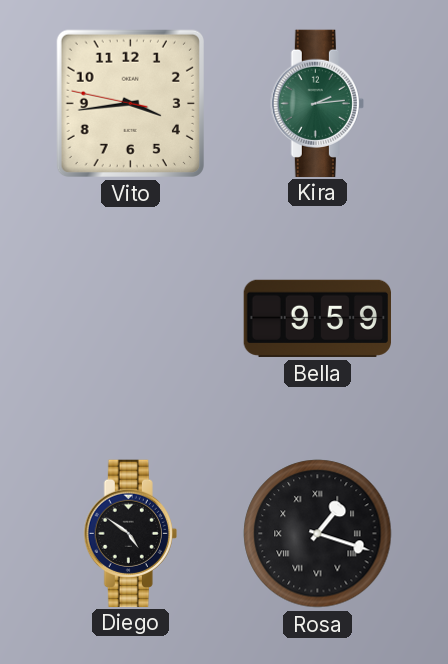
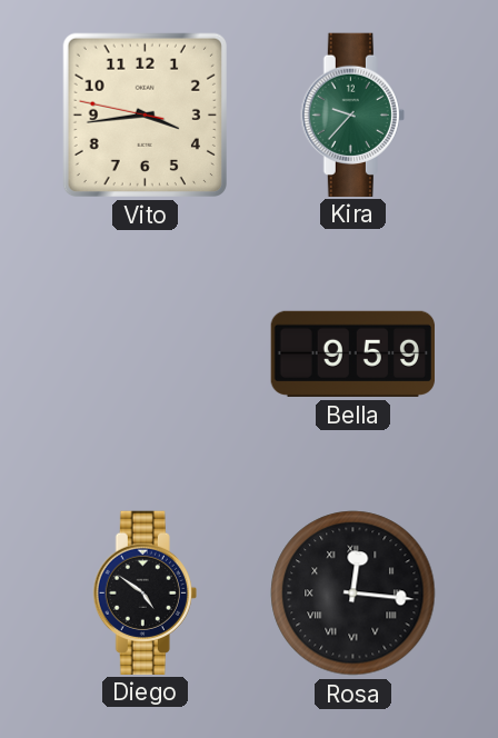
Kira: 2:14 -> 9:37 (352, 114)
Rosa: 1:18 -> 12:16 (353, 594)
